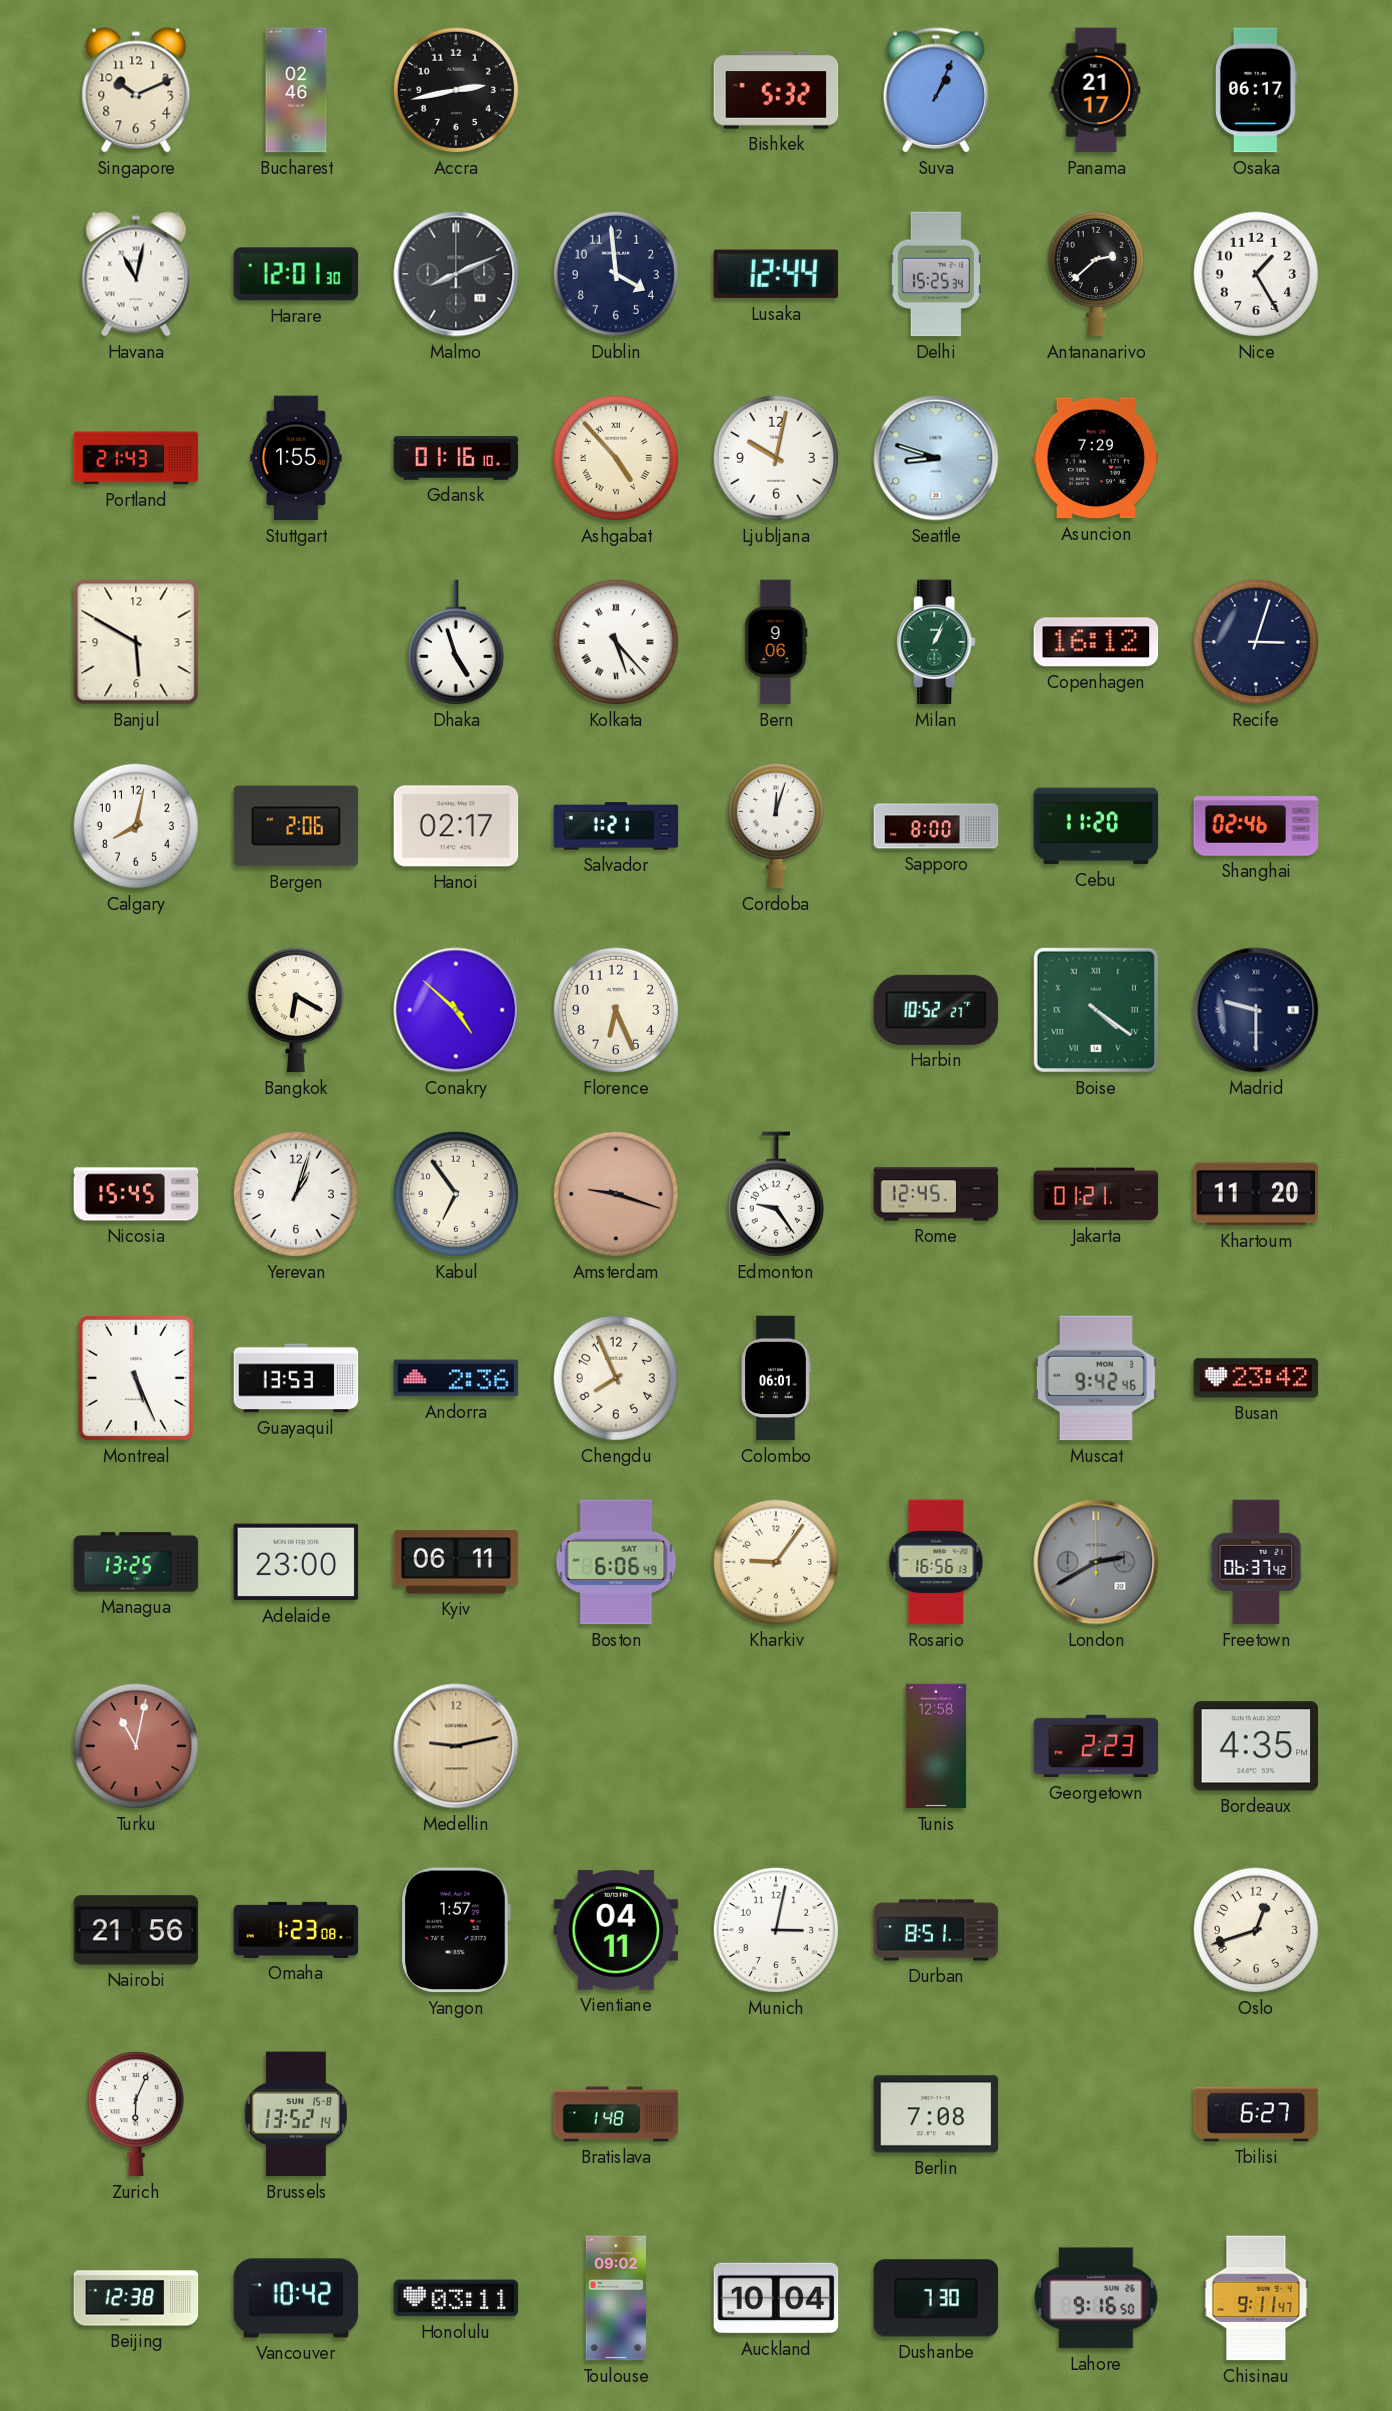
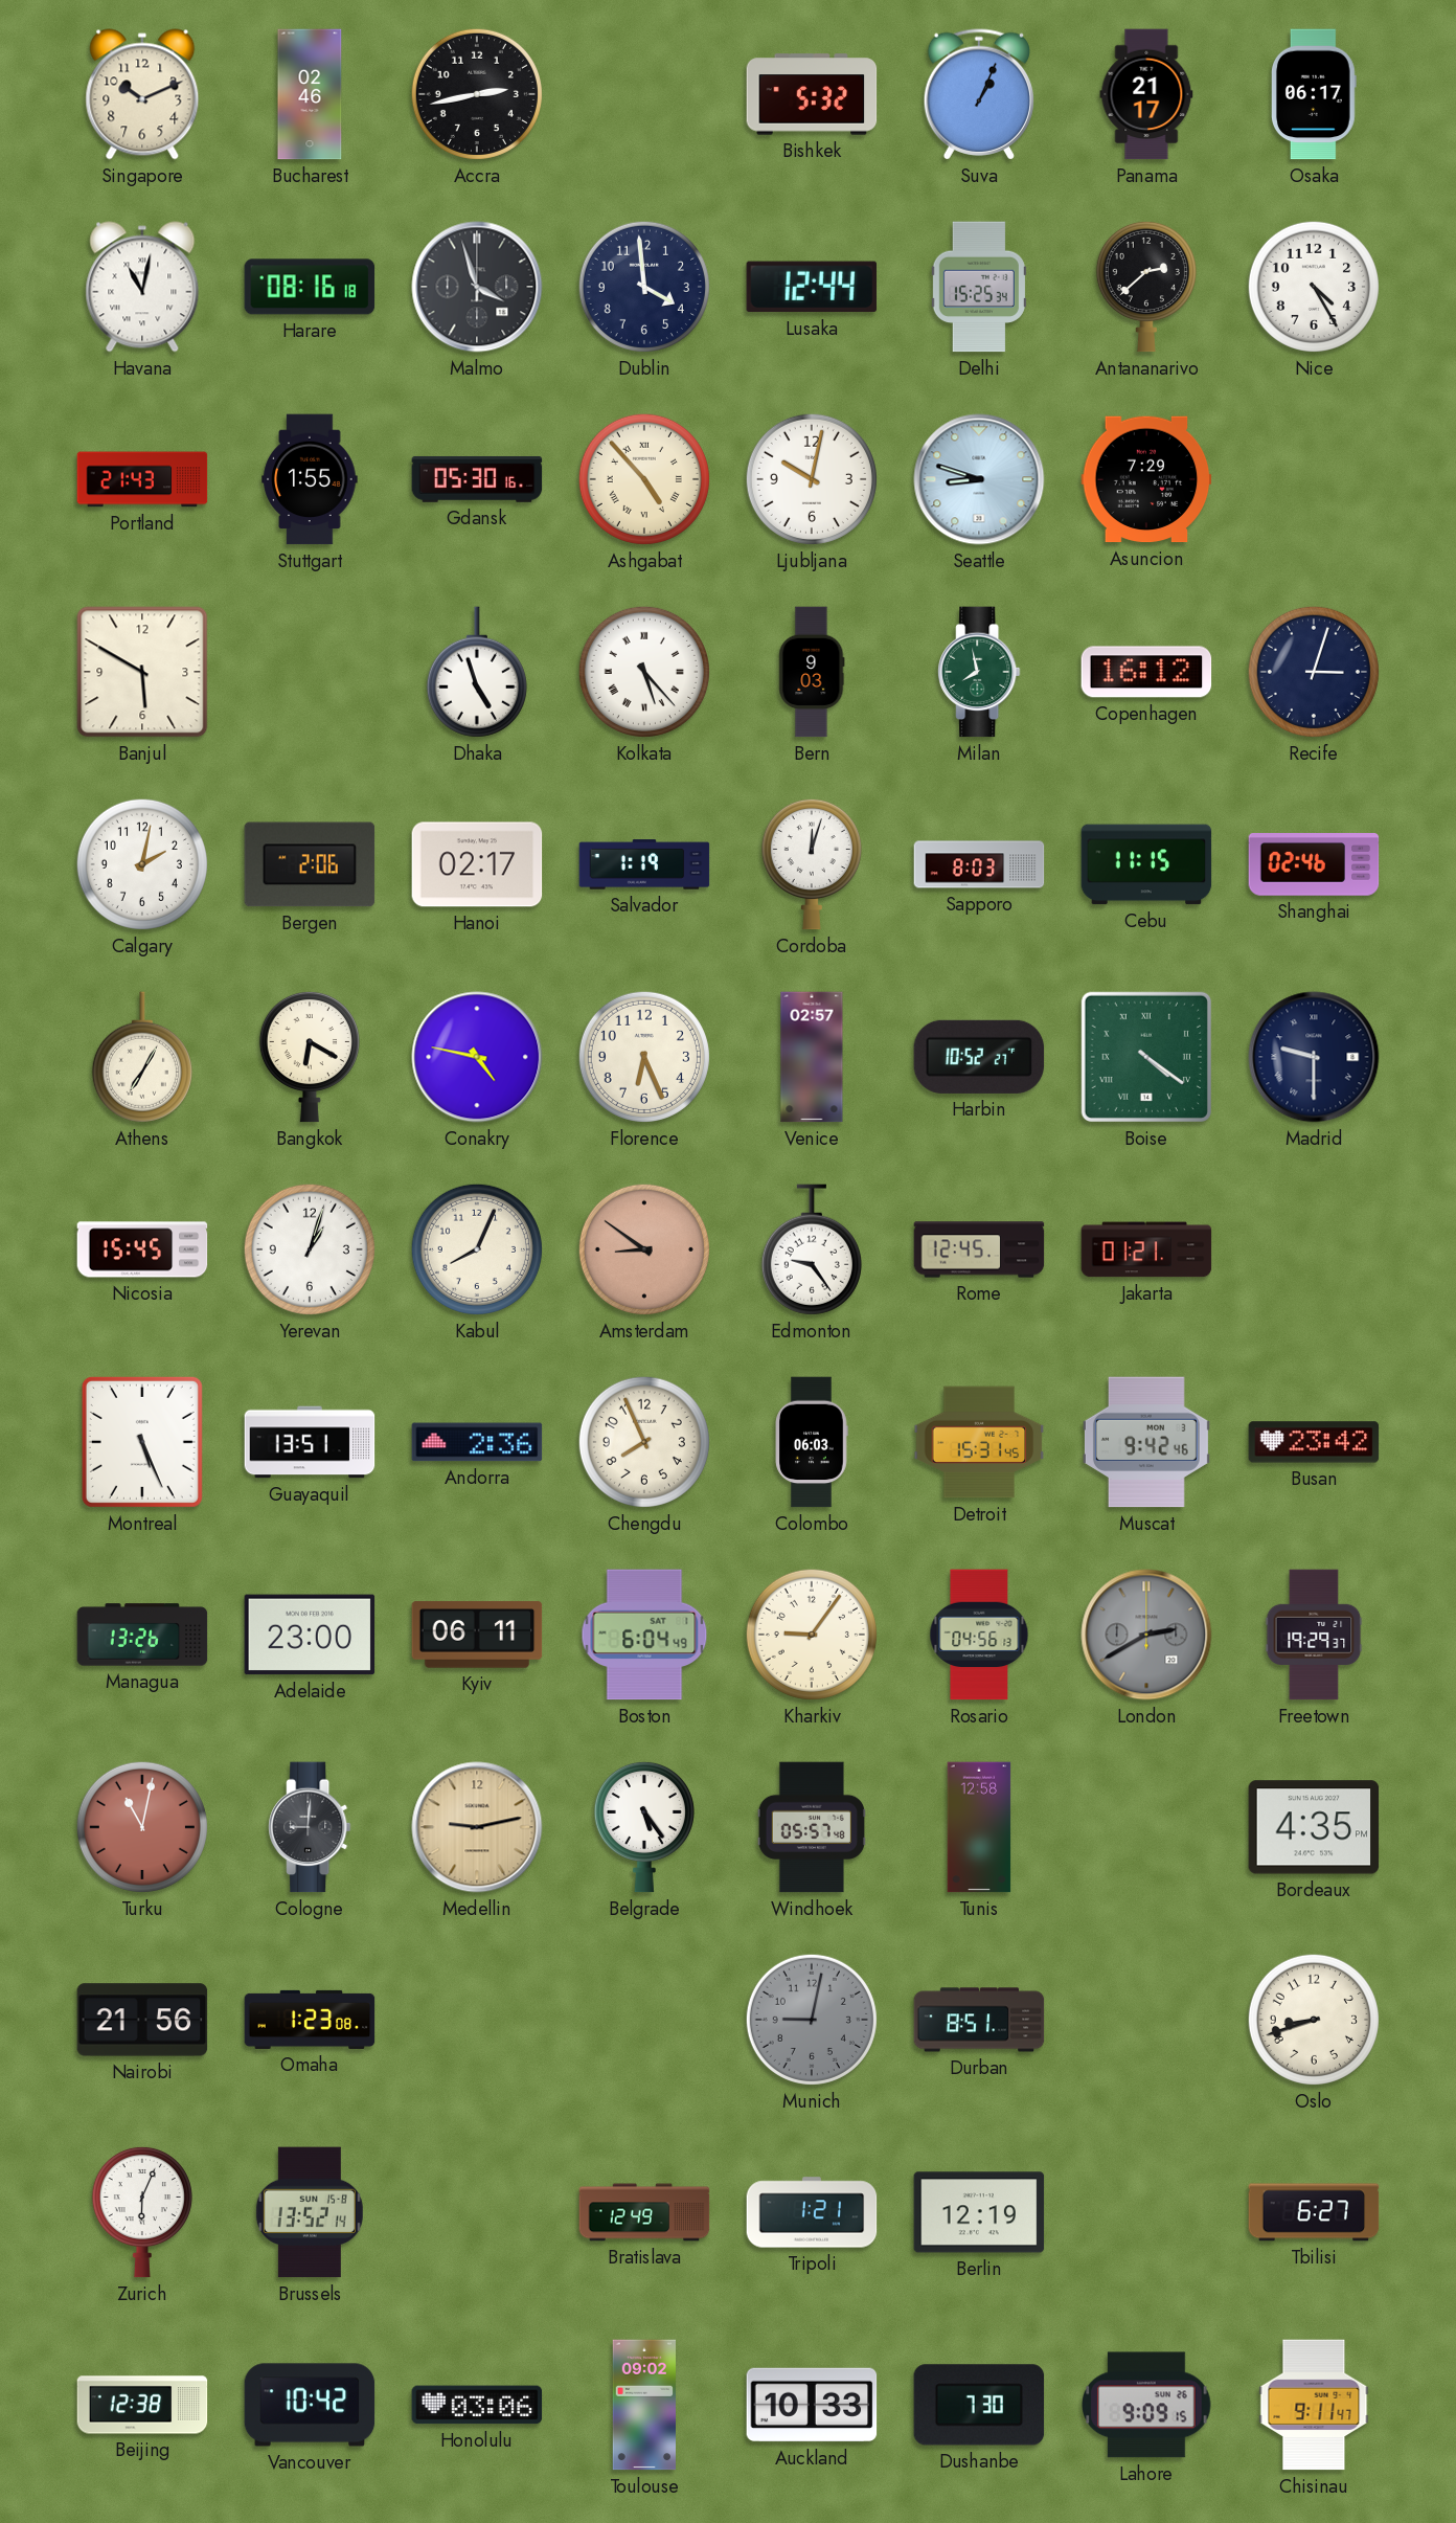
Harare: 12:01 -> 08:16 (310, 287)
Malmo: 8:11 -> 3:57 (477, 287)
Nice: 1:25 -> 4:25 (1314, 287)
Gdansk: 01:16 -> 05:30 (477, 479)
Bern: 9:06 -> 9:03 (812, 672)
Milan: 1:04 -> 7:58 (979, 672)
Calgary: 8:02 -> 2:02 (142, 864)
Salvador: 1:21 -> 1:19 (644, 864)
Sapporo: 8:00 -> 8:03 (979, 864)
Cebu: 11:20 -> 11:15 (1146, 864)
Athens: none -> 7:05 (142, 1057)
Conakry: 4:52 -> 4:47 (477, 1057)
Venice: none -> 02:57 (812, 1057)
Kabul: 6:54 -> 8:04 (477, 1249)
Amsterdam: 9:18 -> 8:51 (644, 1249)
Khartoum: 11:20 -> none (1256, 1194)
Guayaquil: 13:53 -> 13:51 (310, 1442)
Colombo: 06:01 -> 06:03 (812, 1442)
Detroit: none -> 15:31 (979, 1442)
Managua: 13:25 -> 13:26 (142, 1635)
Boston: 6:06 -> 6:04 (644, 1635)
Rosario: 16:56 -> 04:56 (979, 1635)
Freetown: 06:37 -> 19:29 (1314, 1635)
Cologne: none -> 9:01 (310, 1827)
Belgrade: none -> 5:24 (644, 1827)
Windhoek: none -> 05:57 (812, 1827)
Georgetown: 2:23 -> none (1096, 1746)
Yangon: 1:57 -> none (456, 1930)
Vientiane: 04:11 -> none (616, 1930)
Munich: 3:02 -> 9:02 (812, 2020)
Munich dial: white -> grey (812, 2020)
Oslo: 12:42 -> 8:42 (1314, 2020)
Bratislava: 1:48 -> 12:49 (644, 2212)
Tripoli: none -> 1:21 (812, 2212)
Berlin: 7:08 -> 12:19 (979, 2212)
Honolulu: 03:11 -> 03:06 (477, 2405)
Auckland: 10:04 -> 10:33 (812, 2405)
Lahore: 9:16 -> 9:09 (1146, 2405)
